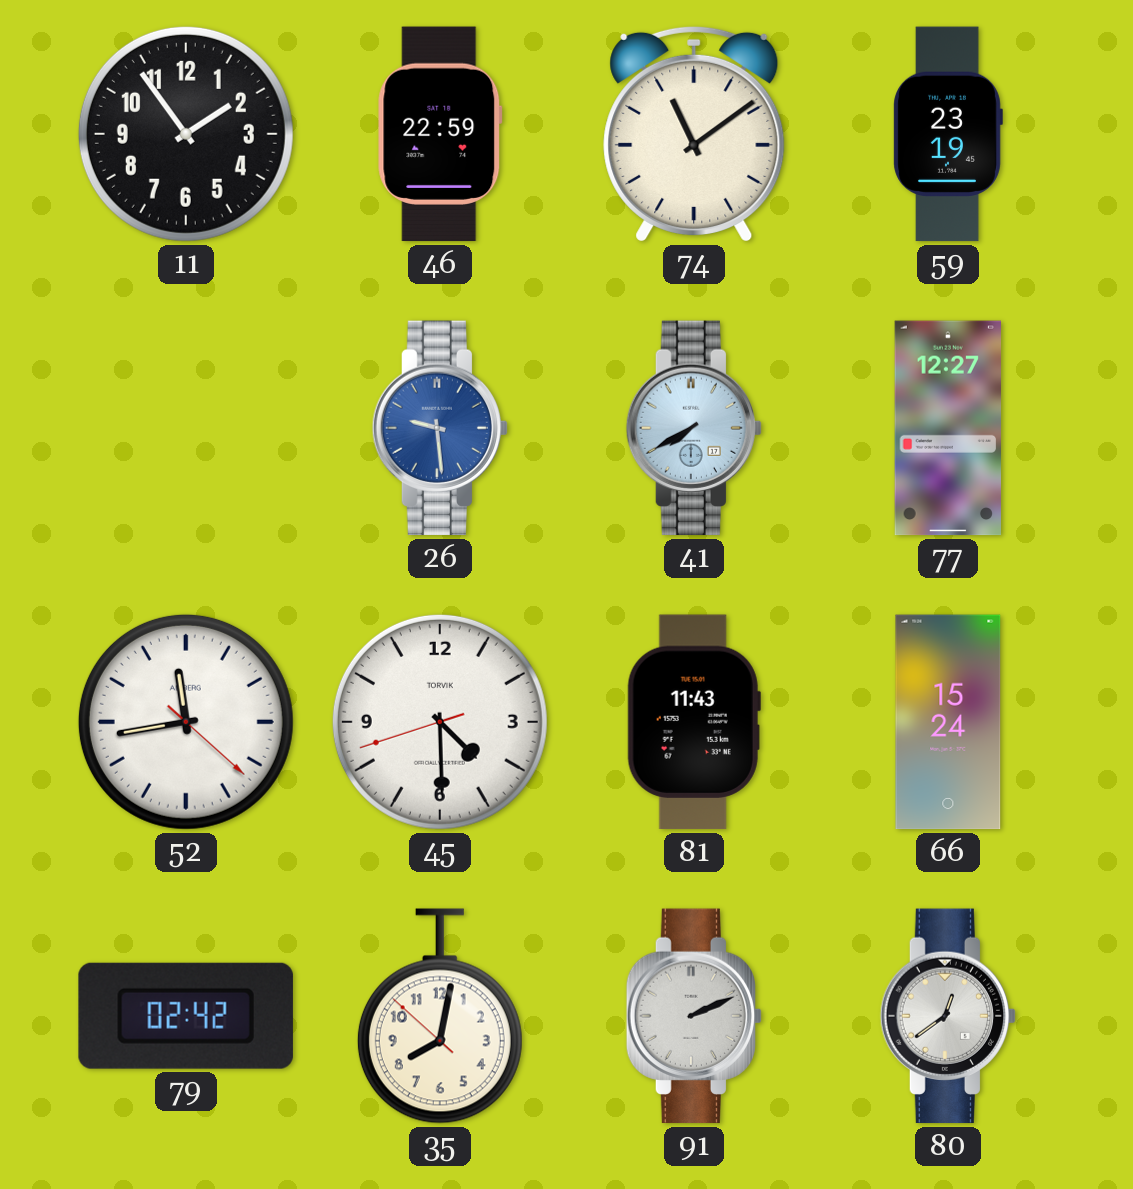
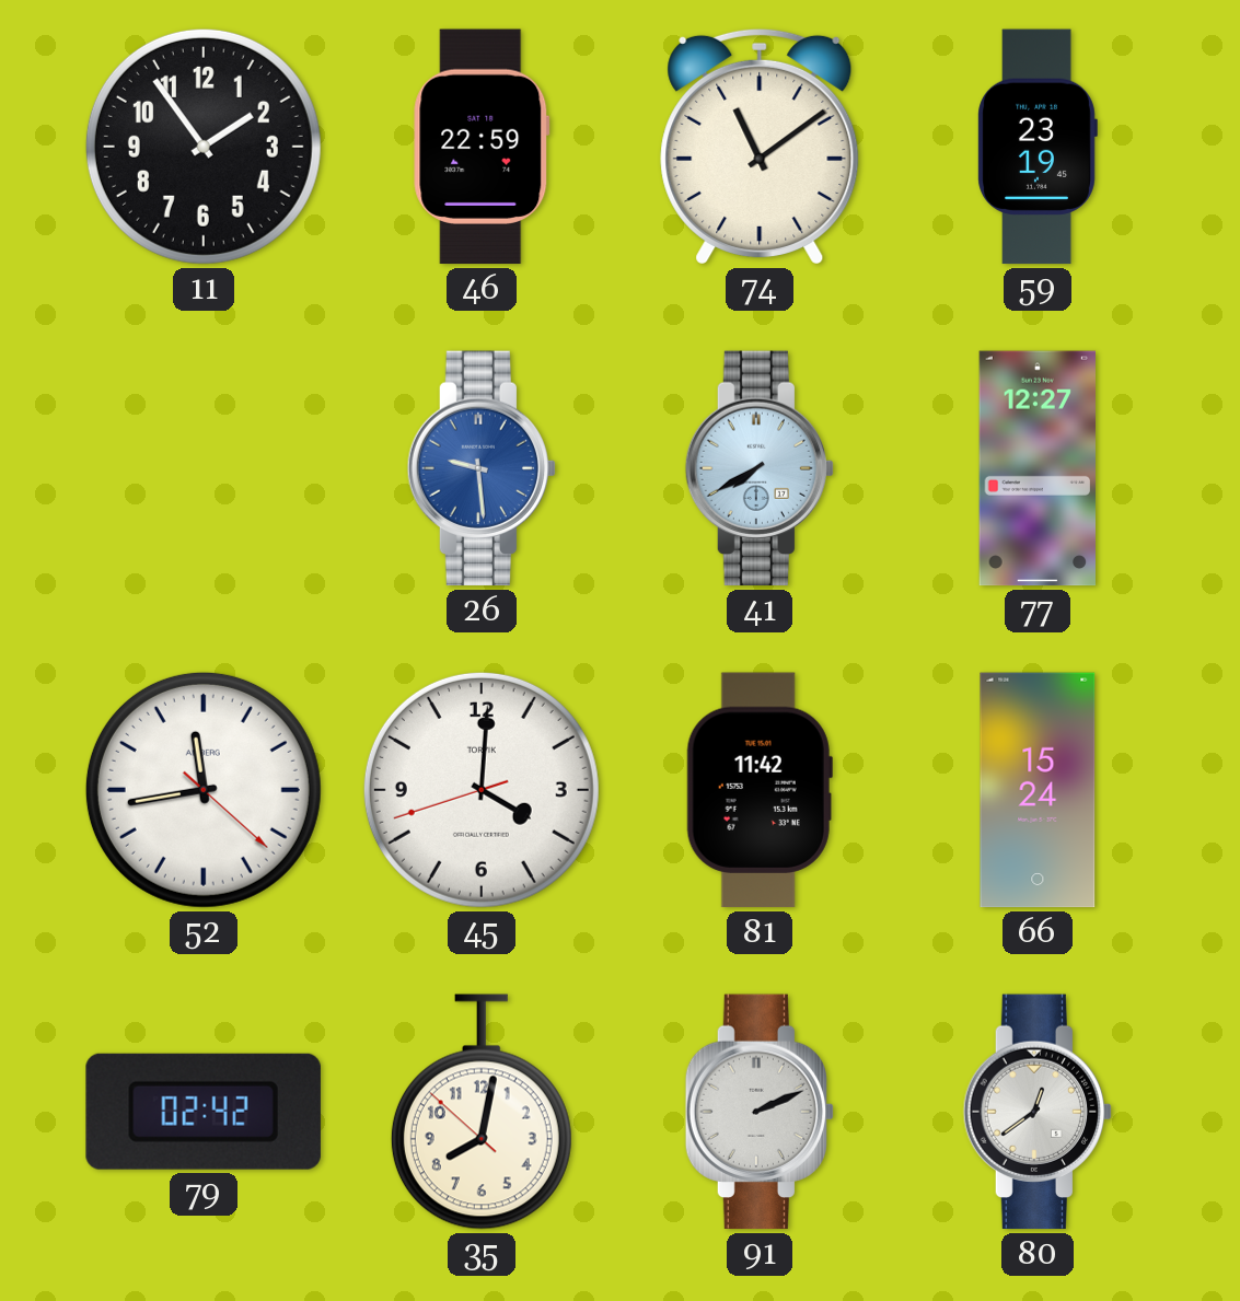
45: 4:29 -> 4:00 (482, 790)
81: 11:43 -> 11:42 (760, 790)
